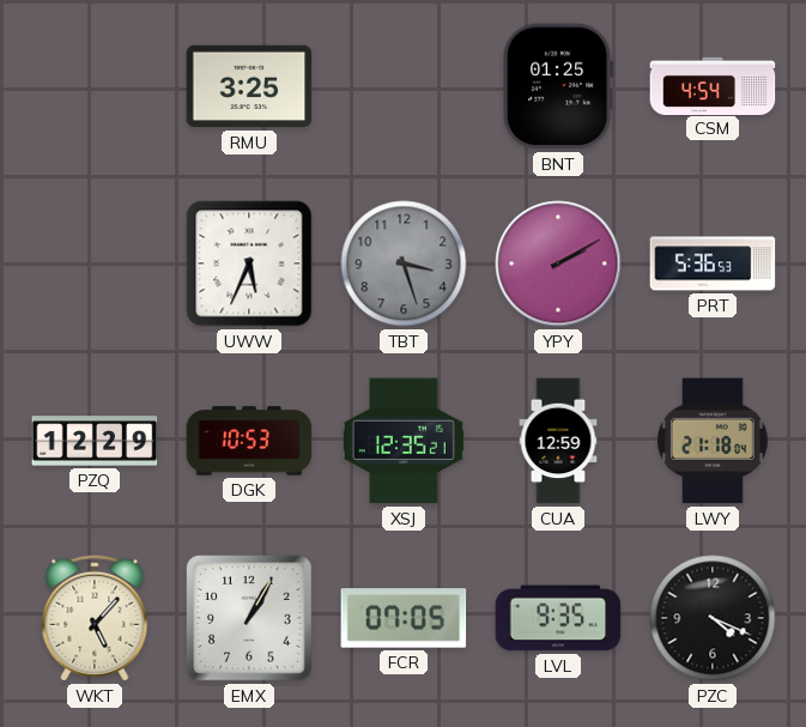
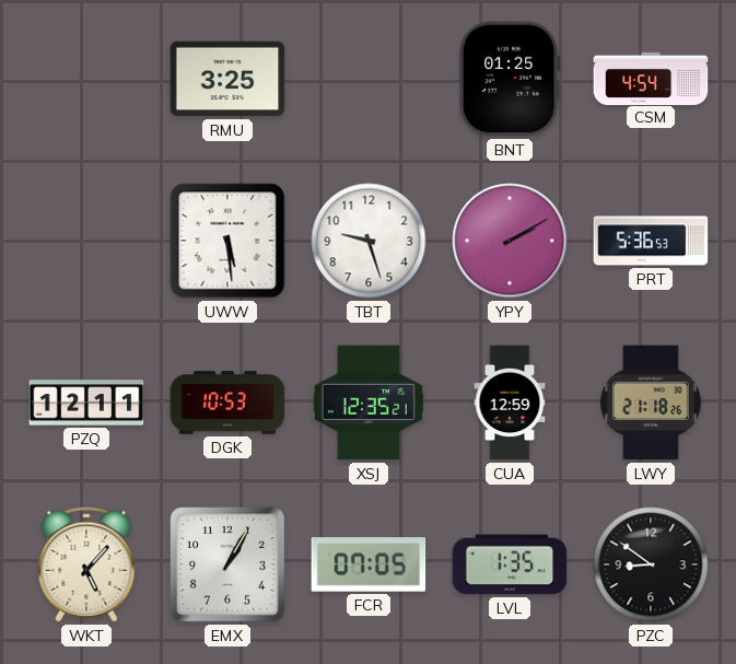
UWW: 5:34 -> 5:29 (227, 241)
TBT: 3:27 -> 9:27 (369, 241)
TBT dial: grey -> white (369, 241)
PZQ: 12:29 -> 12:11 (86, 403)
LWY: 21:18:04 -> 21:18:26 (651, 403)
LVL: 9:35 -> 1:35 (510, 564)
PZC: 4:19 -> 8:51 (651, 564)
